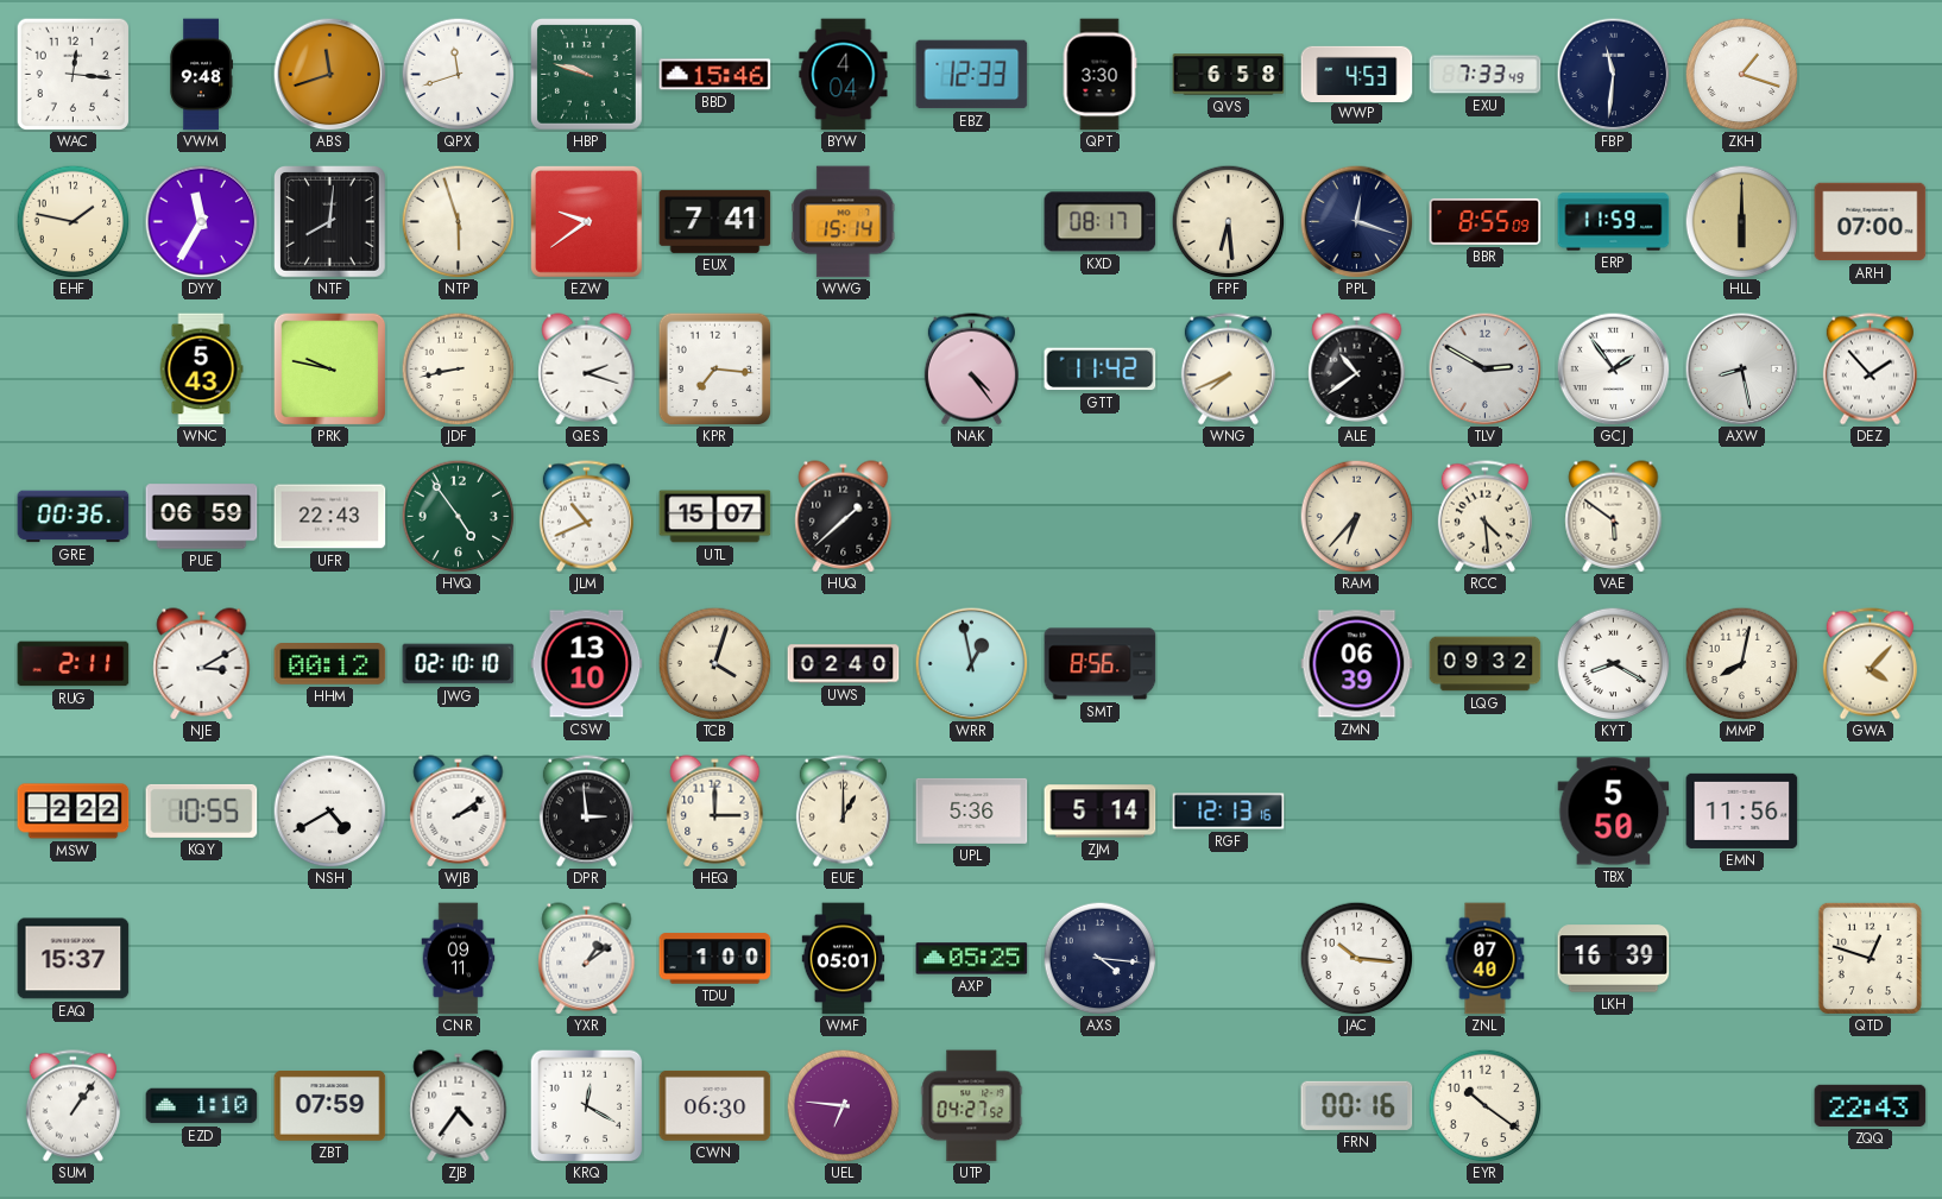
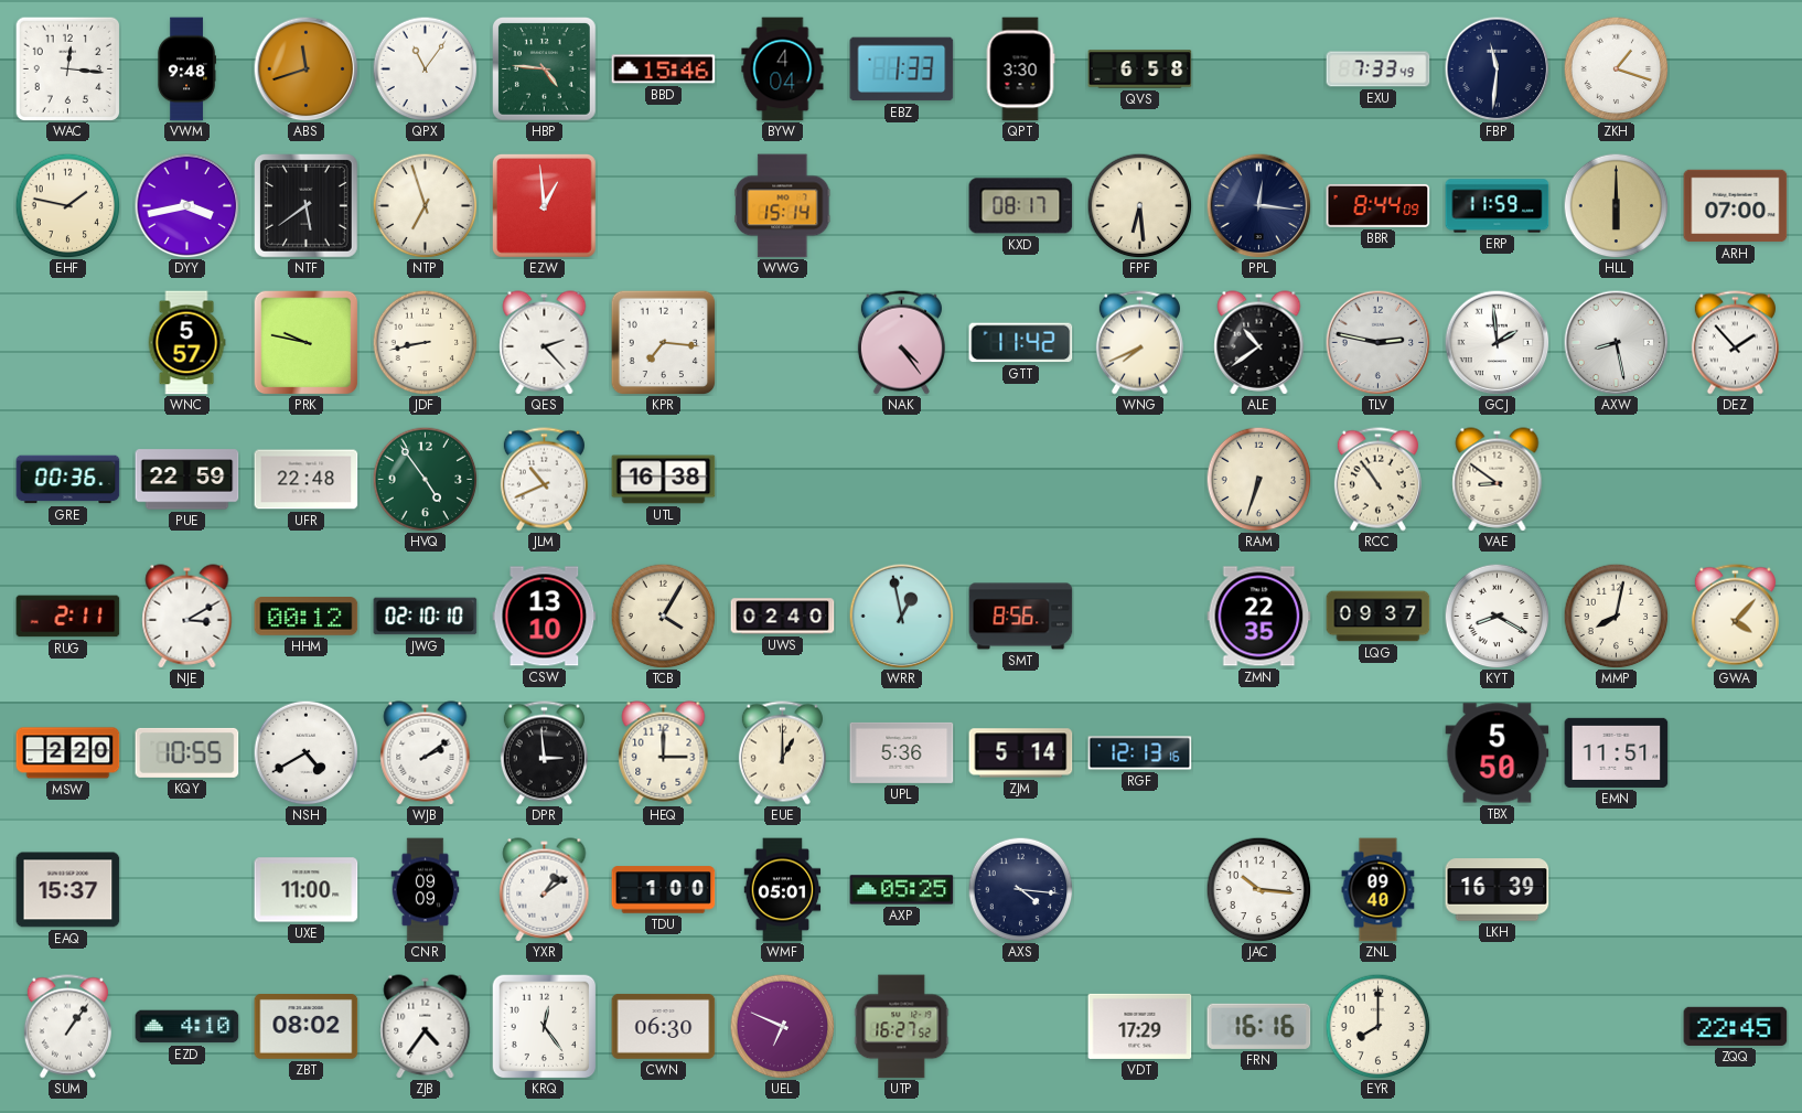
QPX: 11:42 -> 11:06 (425, 68)
HBP: 9:48 -> 4:46 (545, 69)
EBZ: 12:33 -> 1:33 (902, 69)
WWP: 4:53 -> none (1357, 74)
DYY: 11:35 -> 3:43 (186, 205)
NTF: 8:01 -> 5:39 (307, 206)
NTP: 5:57 -> 6:57 (425, 205)
EZW: 9:39 -> 12:59 (545, 206)
EUX: 7:41 -> none (715, 221)
PPL: 12:18 -> 12:16 (1258, 205)
BBR: 8:55 -> 8:44 (1379, 205)
WNC: 5:43 -> 5:57 (186, 343)
QES: 2:18 -> 2:23 (545, 343)
TLV: 2:50 -> 2:47 (1377, 342)
GCJ: 1:54 -> 1:59 (1497, 342)
PUE: 06:59 -> 22:59 (187, 480)
UFR: 22:43 -> 22:48 (307, 480)
UTL: 15:07 -> 16:38 (664, 480)
HUQ: 1:38 -> none (844, 517)
RAM: 6:37 -> 6:33 (1258, 479)
RCC: 4:29 -> 10:54 (1377, 480)
VAE: 5:51 -> 8:51 (1498, 480)
TCB: 4:03 -> 4:05 (663, 616)
ZMN: 06:39 -> 22:35 (1259, 617)
LQG: 09:32 -> 09:37 (1379, 617)
MSW: 2:22 -> 2:20 (68, 753)
EMN: 11:56 -> 11:51 (1617, 752)
UXE: none -> 11:00 (307, 890)
CNR: 09:11 -> 09:09 (426, 890)
ZNL: 07:40 -> 09:40 (1379, 890)
QTD: 12:48 -> none (1870, 958)
EZD: 1:10 -> 4:10 (187, 1027)
ZBT: 07:59 -> 08:02 (307, 1027)
KRQ: 12:20 -> 12:24 (544, 1026)
UEL: 6:46 -> 6:49 (782, 1026)
UTP: 04:27 -> 16:27 (902, 1027)
VDT: none -> 17:29 (1140, 1026)
FRN: 00:16 -> 16:16 (1259, 1026)
EYR: 10:21 -> 8:00 (1377, 1026)
ZQQ: 22:43 -> 22:45 (1736, 1026)
